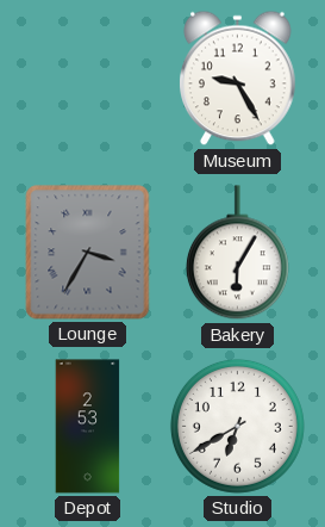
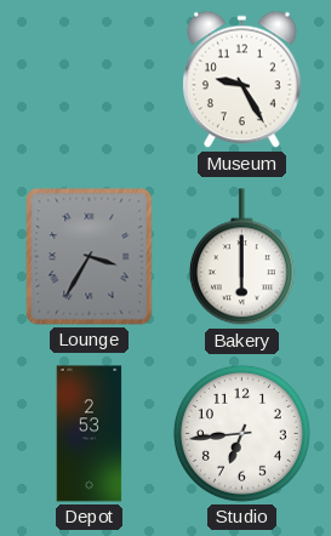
Bakery: 6:05 -> 6:00 (241, 257)
Studio: 6:40 -> 6:44 (241, 433)
